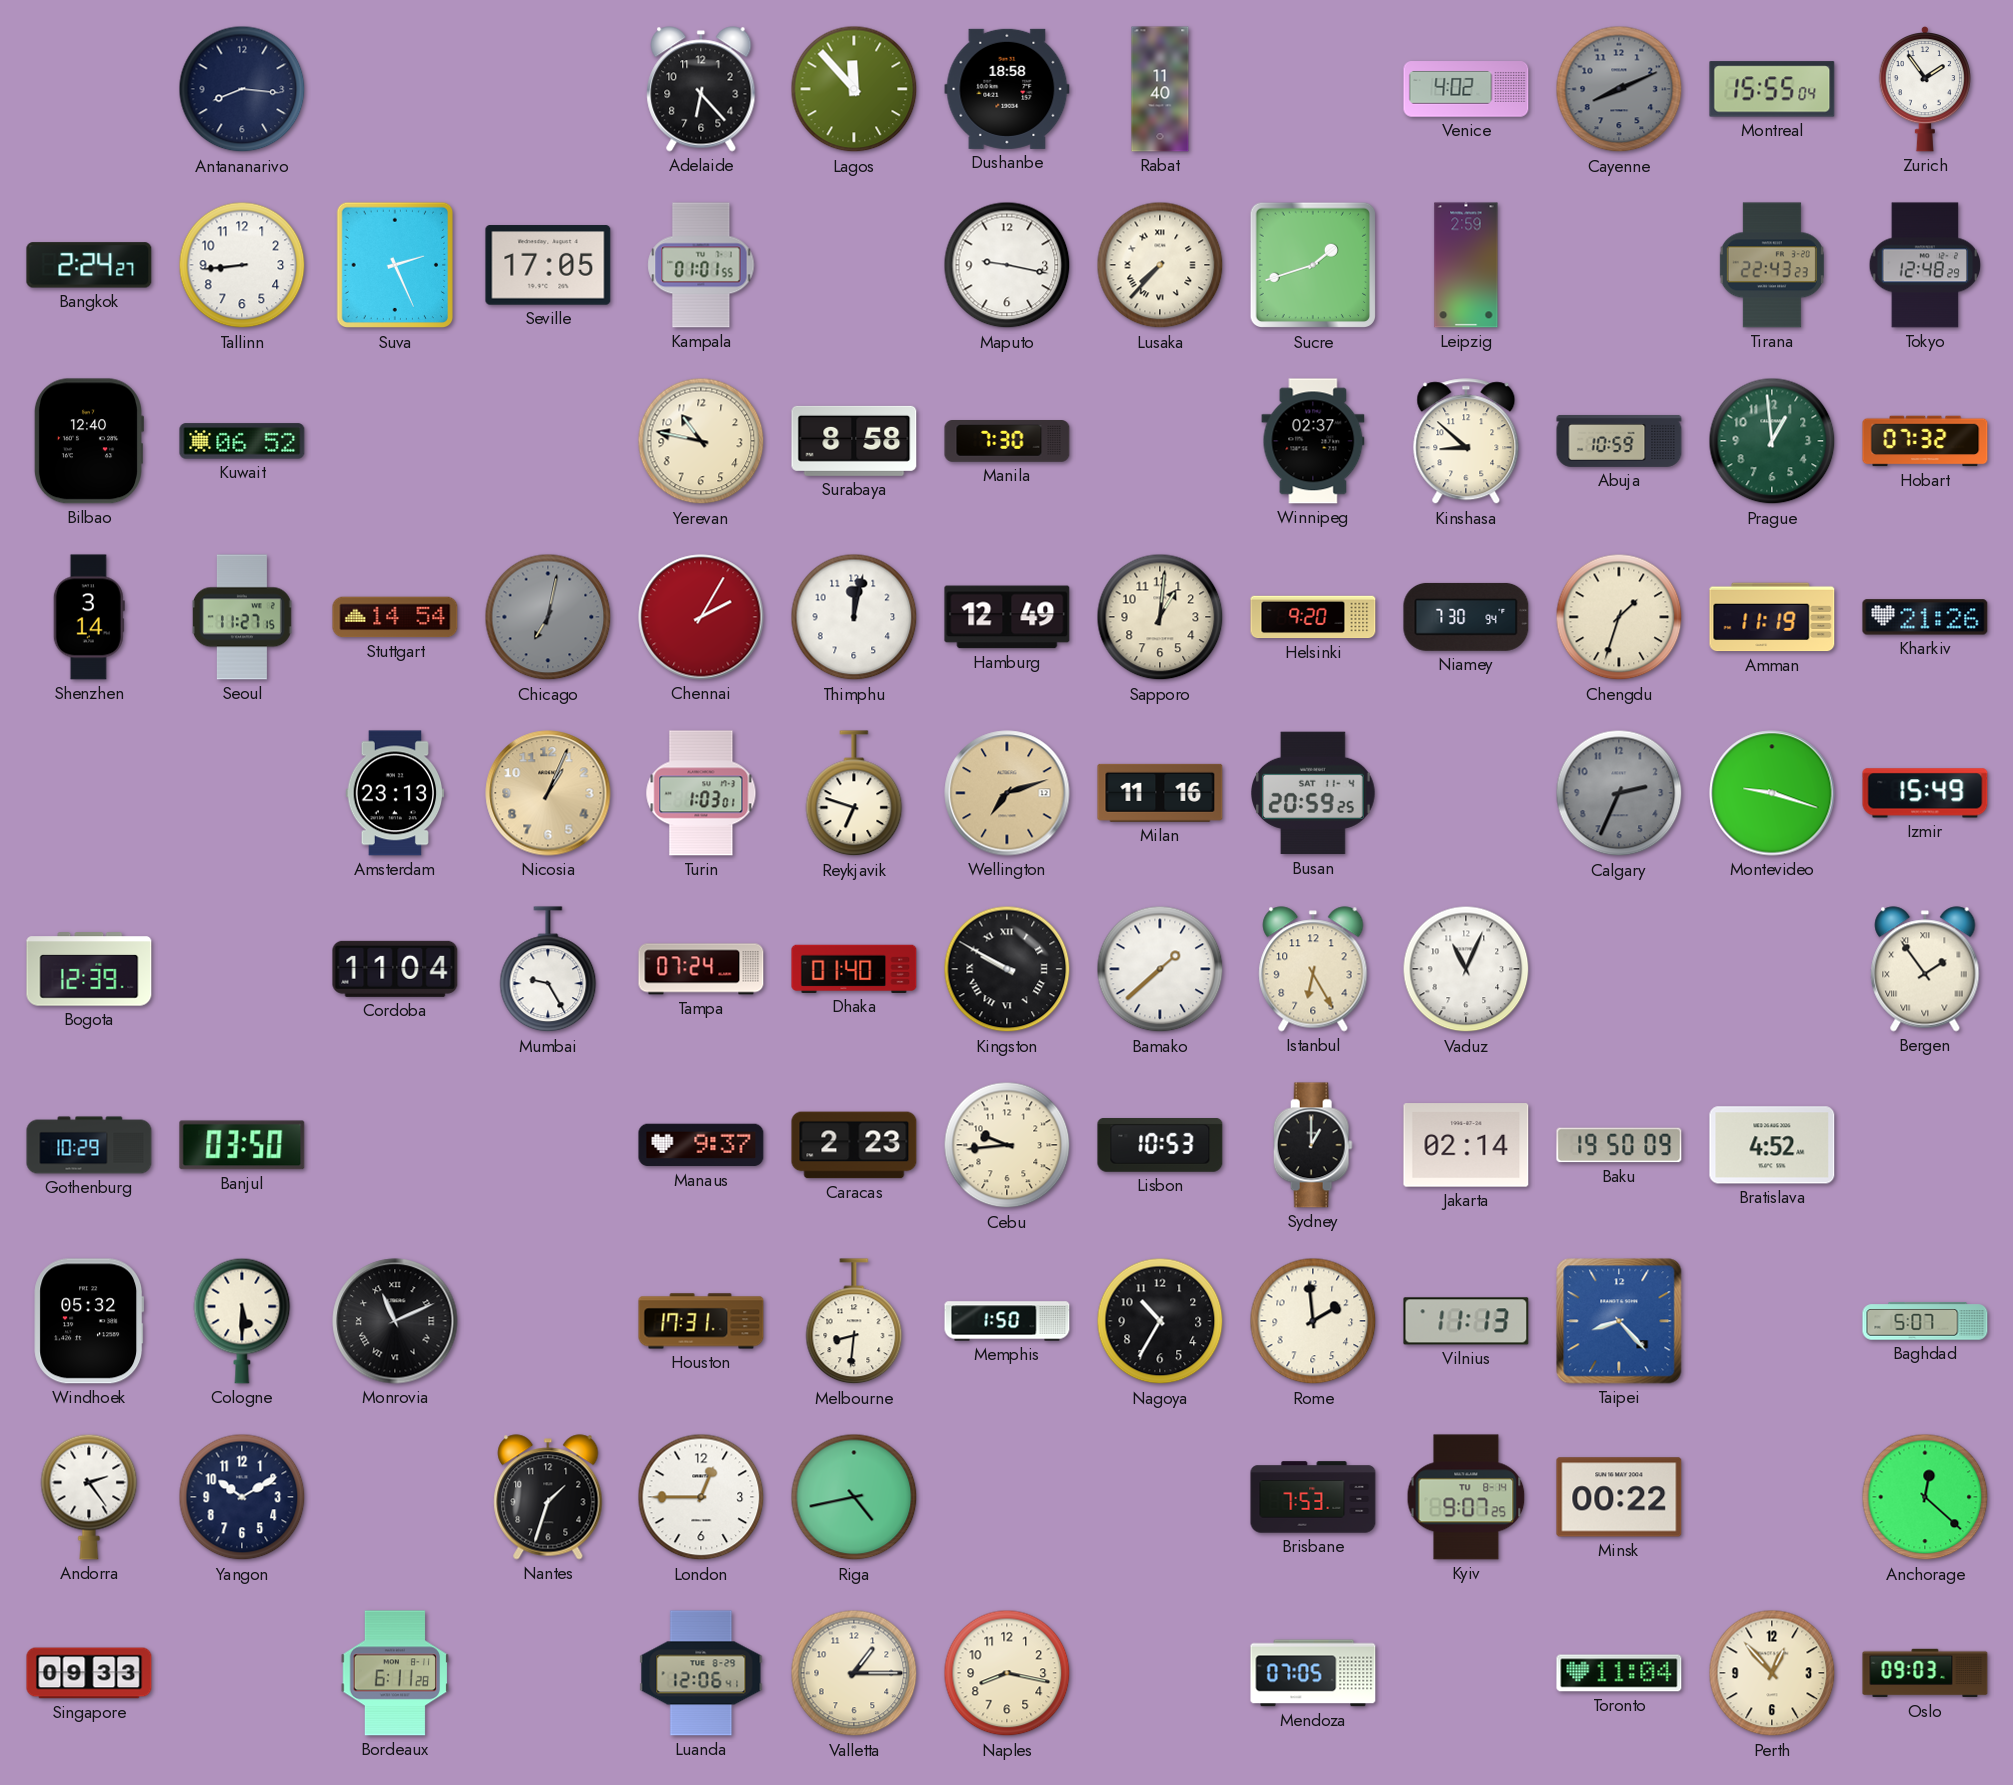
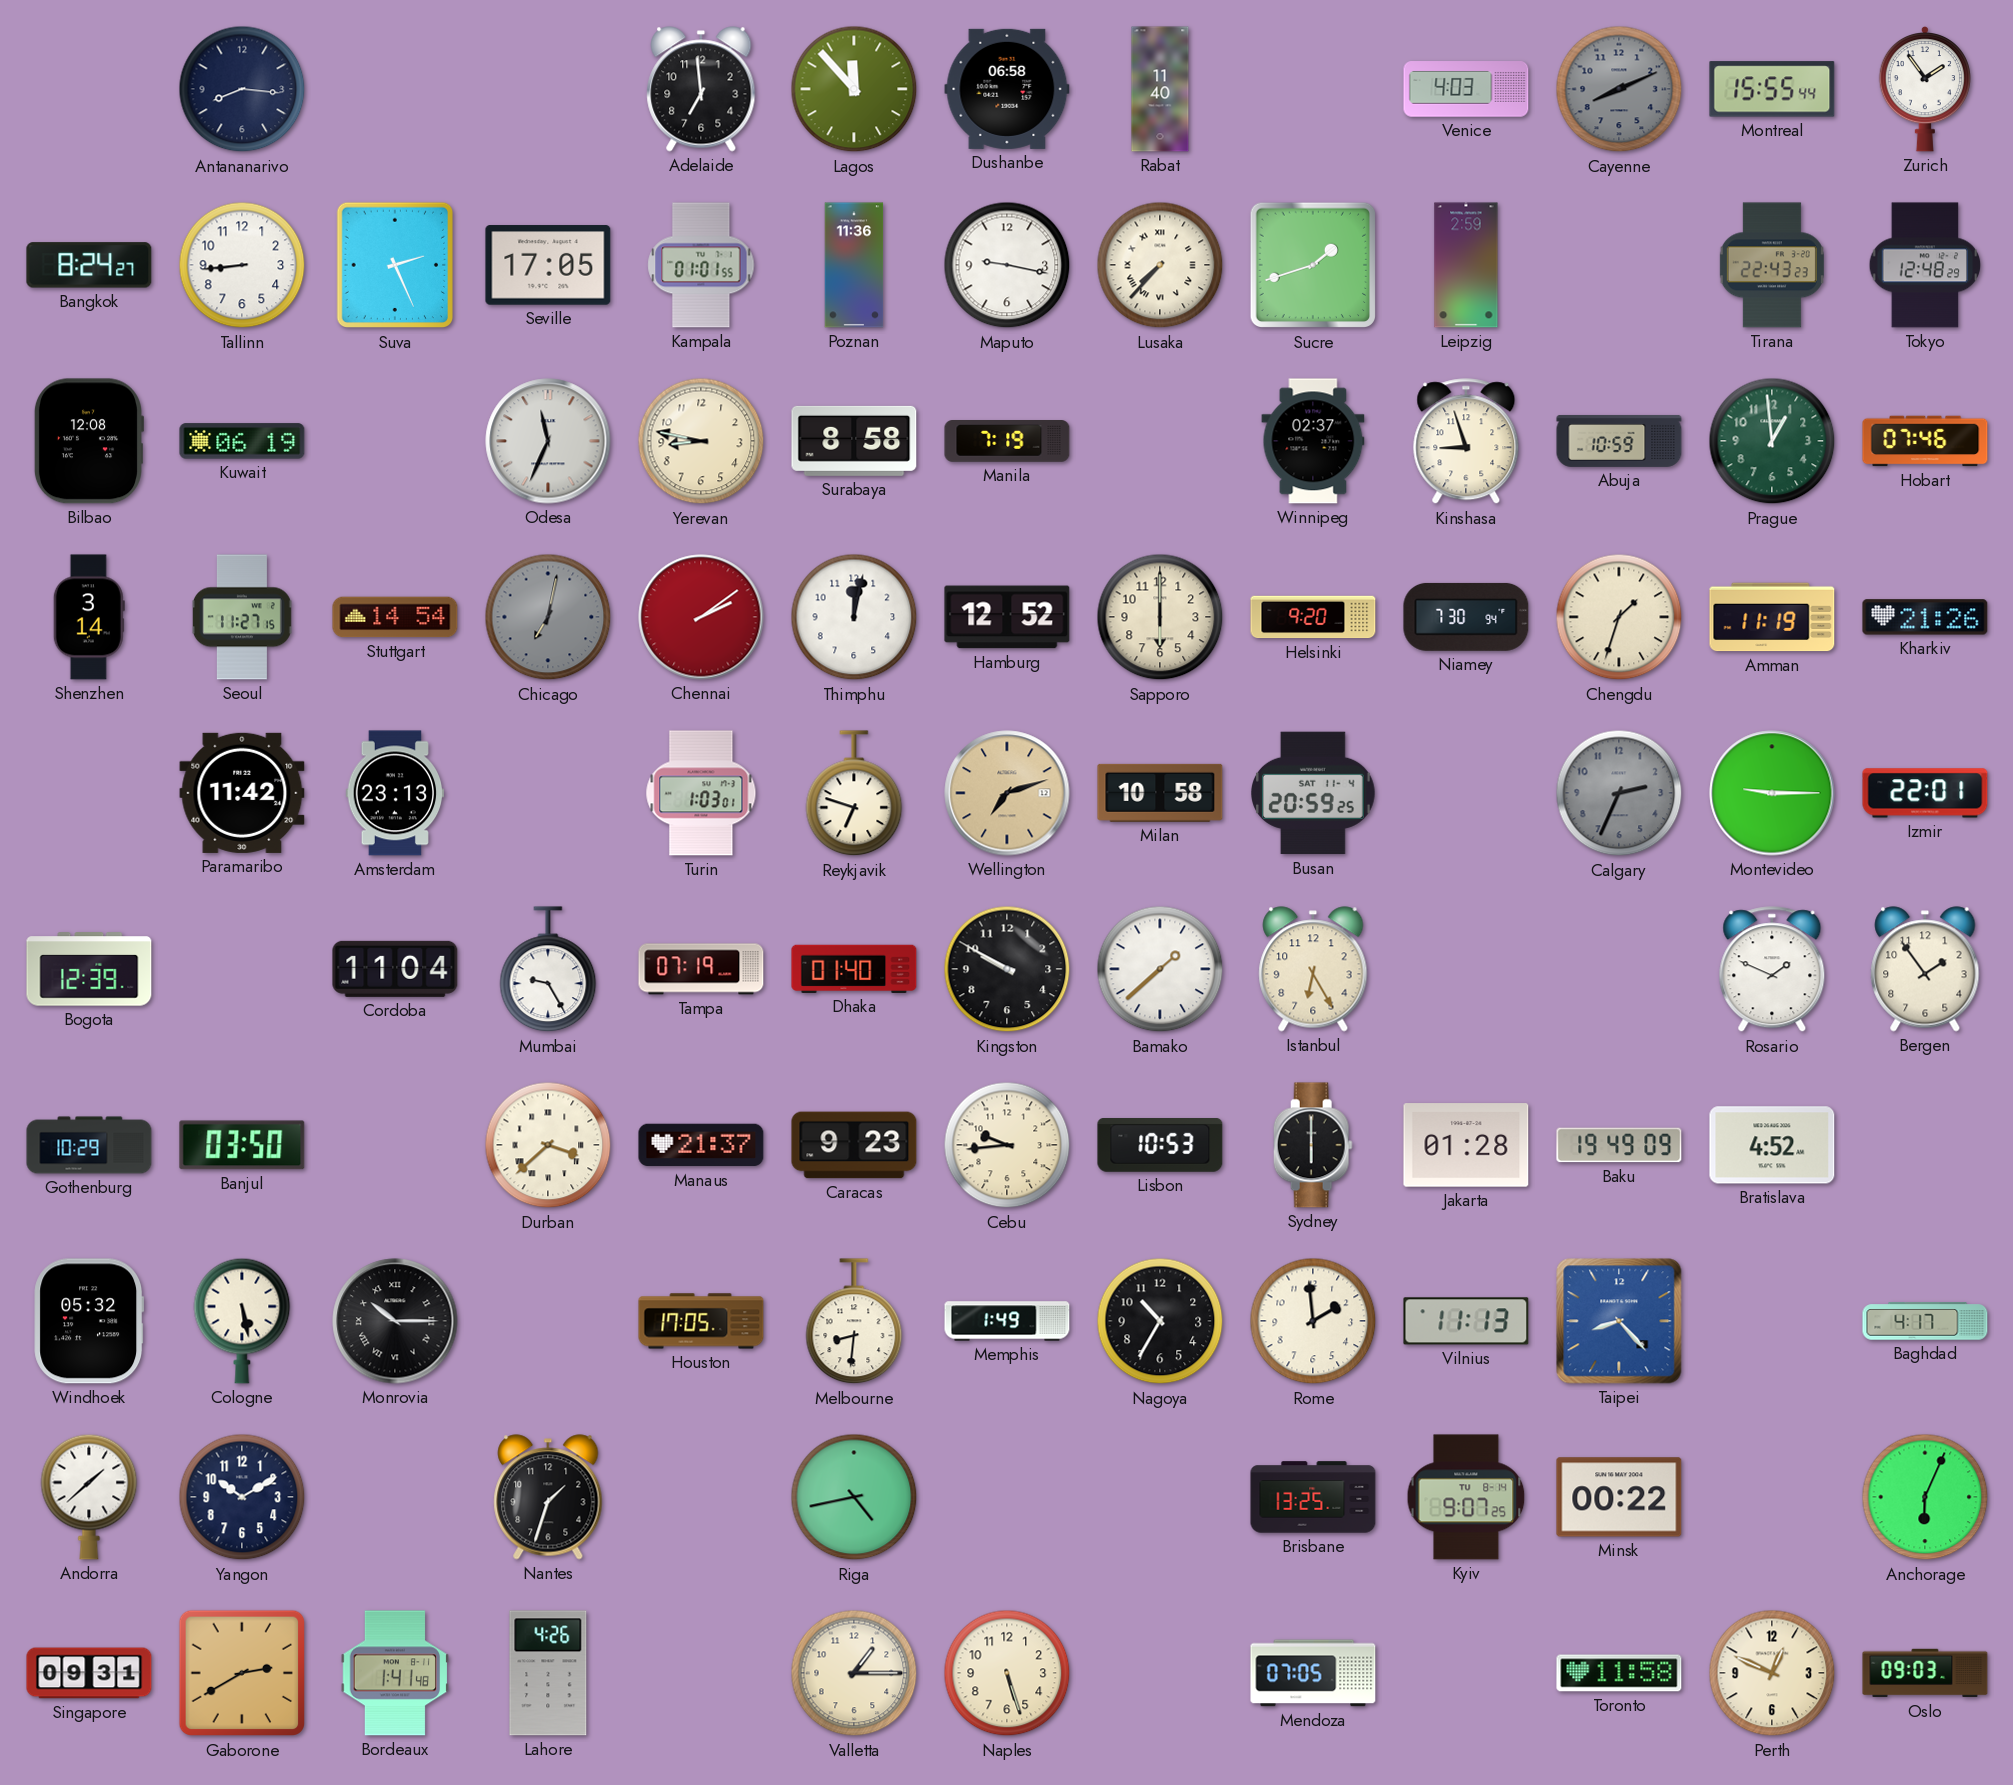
Adelaide: 6:23 -> 6:59 (701, 89)
Dushanbe: 18:58 -> 06:58 (1007, 89)
Venice: 4:02 -> 4:03 (1466, 89)
Montreal: 15:55:04 -> 15:55:44 (1772, 89)
Bangkok: 2:24 -> 8:24 (89, 265)
Poznan: none -> 11:36 (854, 265)
Bilbao: 12:40 -> 12:08 (88, 441)
Kuwait: 06:52 -> 06:19 (242, 441)
Odesa: none -> 11:34 (548, 441)
Yerevan: 10:47 -> 8:47 (701, 441)
Manila: 7:30 -> 7:19 (1007, 442)
Kinshasa: 8:52 -> 8:57 (1466, 442)
Hobart: 07:32 -> 07:46 (1925, 441)
Chennai: 2:05 -> 2:09 (701, 617)
Hamburg: 12:49 -> 12:52 (1007, 617)
Sapporo: 1:01 -> 6:00 (1160, 617)
Paramaribo: none -> 11:42 (242, 793)
Nicosia: 1:04 -> none (548, 793)
Milan: 11:16 -> 10:58 (1160, 793)
Montevideo: 9:18 -> 9:15 (1772, 793)
Izmir: 15:49 -> 22:01 (1925, 793)
Tampa: 07:24 -> 07:19 (701, 969)
Kingston numerals: Roman -> Arabic (1007, 969)
Vaduz: 11:04 -> none (1466, 969)
Rosario: none -> 1:49 (1772, 970)
Bergen numerals: Roman -> Arabic (1925, 969)
Durban: none -> 3:38 (548, 1145)
Manaus: 9:37 -> 21:37 (701, 1145)
Caracas: 2:23 -> 9:23 (854, 1145)
Sydney: 1:00 -> 6:00 (1313, 1145)
Jakarta: 02:14 -> 01:28 (1466, 1145)
Baku: 19:50 -> 19:49 (1619, 1145)
Cologne: 5:30 -> 5:28 (242, 1321)
Monrovia: 11:11 -> 10:15 (395, 1321)
Houston: 17:31 -> 17:05 (701, 1321)
Memphis: 1:50 -> 1:49 (1007, 1321)
Baghdad: 5:07 -> 4:17 (1925, 1321)
Andorra: 2:24 -> 1:38 (89, 1497)
London: 12:45 -> none (701, 1497)
Brisbane: 7:53 -> 13:25 (1313, 1497)
Anchorage: 12:22 -> 6:04 (1925, 1497)
Singapore: 09:33 -> 09:31 (89, 1673)
Gaborone: none -> 2:40 (242, 1673)
Bordeaux: 6:11 -> 1:41 (394, 1673)
Lahore: none -> 4:26 (548, 1673)
Luanda: 12:06 -> none (701, 1673)
Naples: 8:17 -> 5:27 (1007, 1673)
Toronto: 11:04 -> 11:58 (1619, 1673)
Perth: 12:53 -> 12:49 (1772, 1673)
